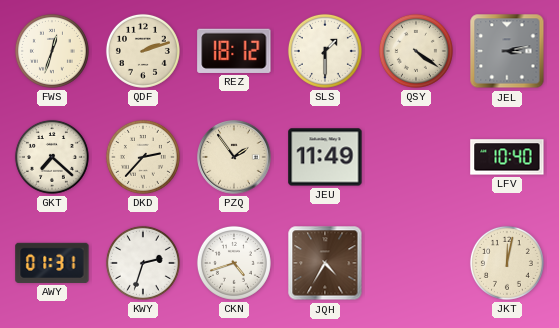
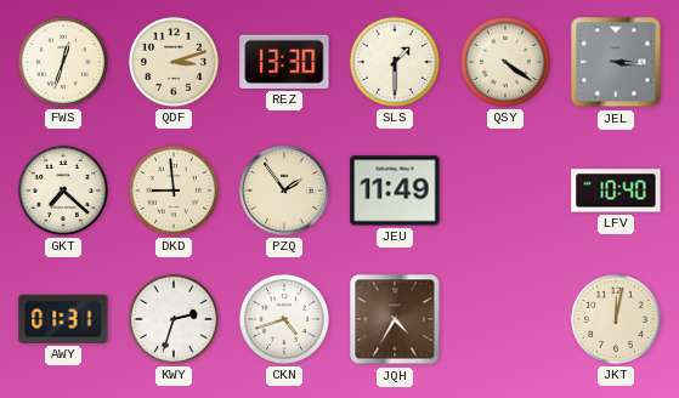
QDF: 2:12 -> 3:12 (174, 62)
REZ: 18:12 -> 13:30 (284, 62)
JEL: 3:13 -> 3:16 (616, 62)
DKD: 2:37 -> 8:59 (174, 191)
